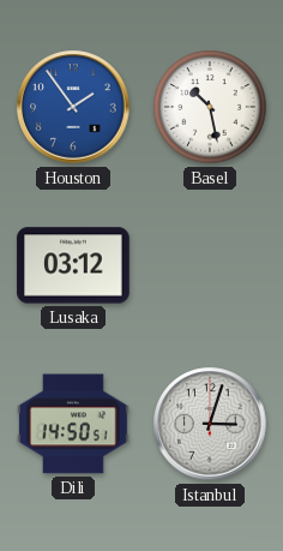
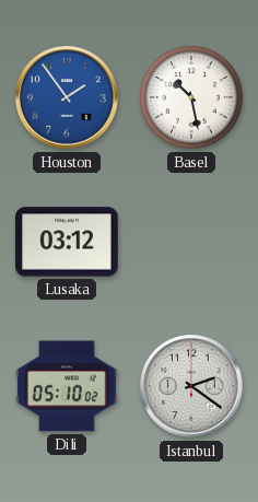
Dili: 14:50 -> 05:10 (67, 386)
Istanbul: 3:03 -> 2:21 (191, 386)
